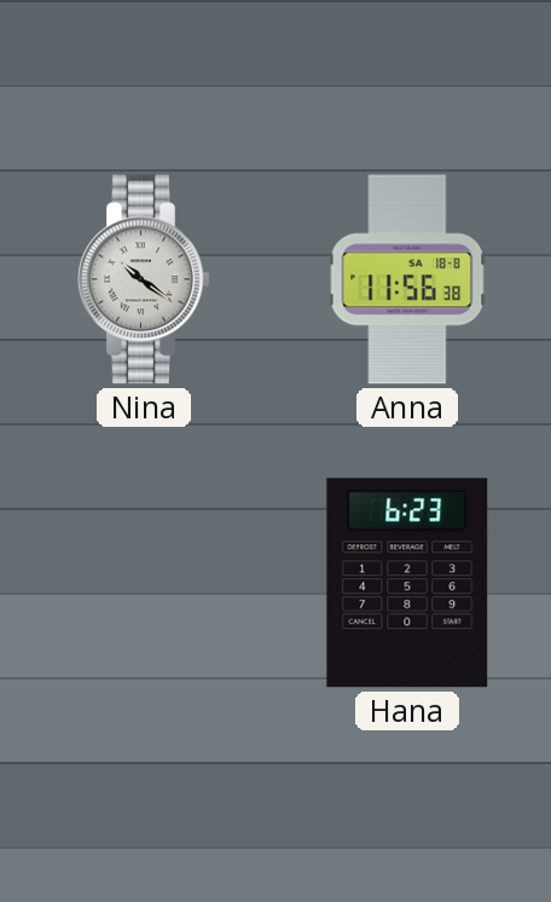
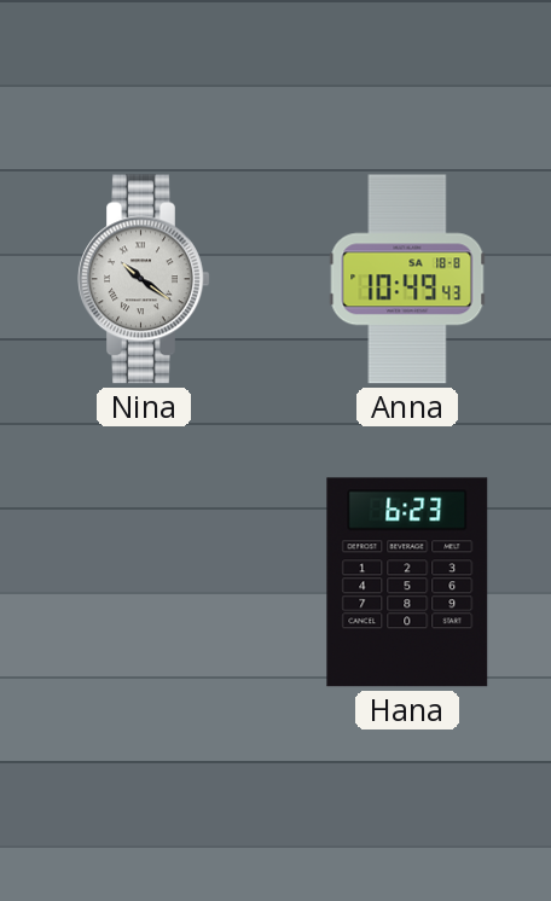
Anna: 11:56 -> 10:49 (407, 279)
